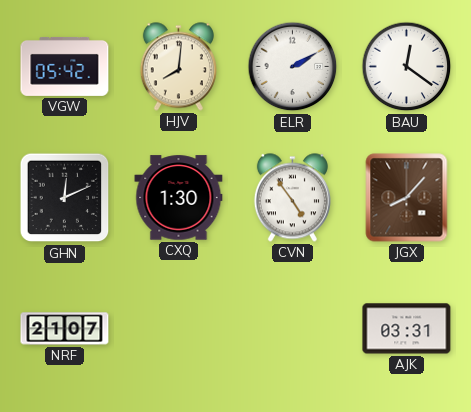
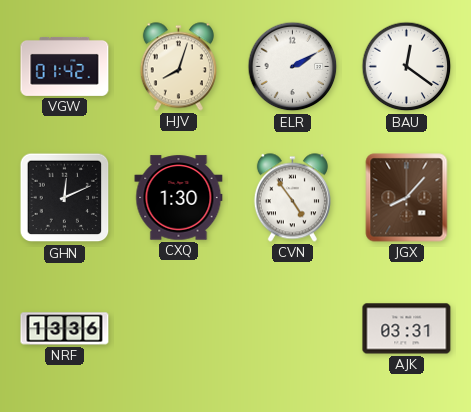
VGW: 05:42 -> 01:42 (65, 66)
HJV: 8:01 -> 8:03 (178, 67)
NRF: 21:07 -> 13:36 (65, 329)
